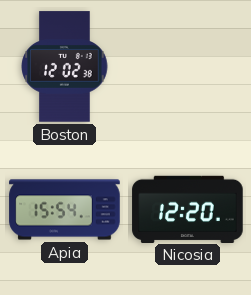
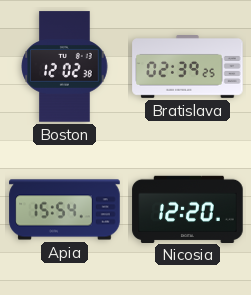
Bratislava: none -> 02:39 (188, 67)
